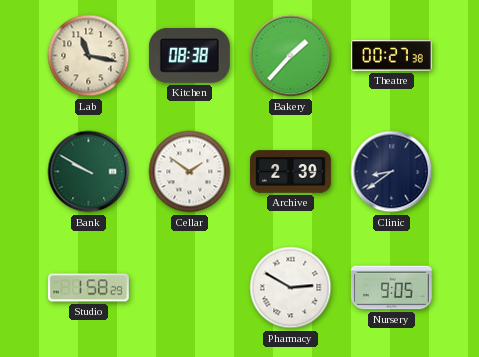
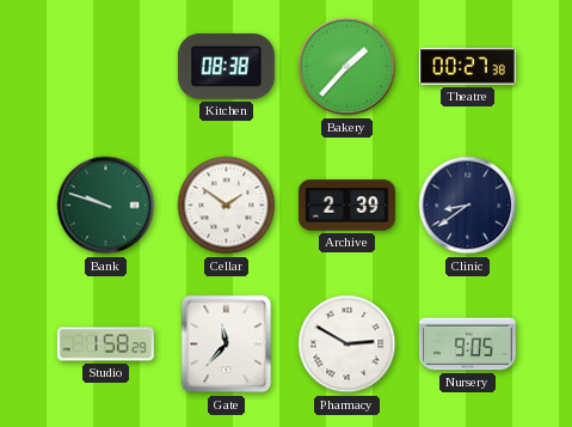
Lab: 11:17 -> none (89, 56)
Bank: 9:50 -> 9:48 (106, 206)
Gate: none -> 11:37 (227, 344)
